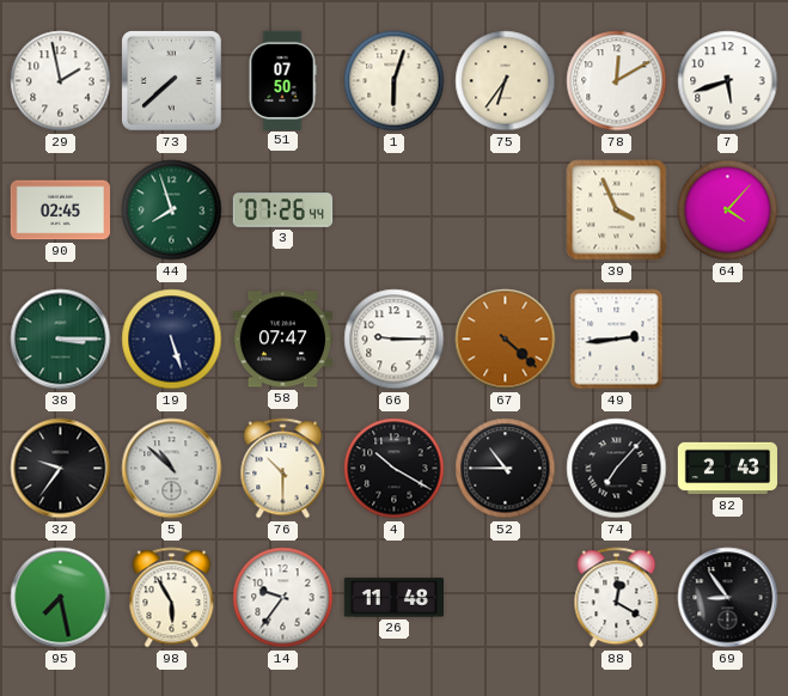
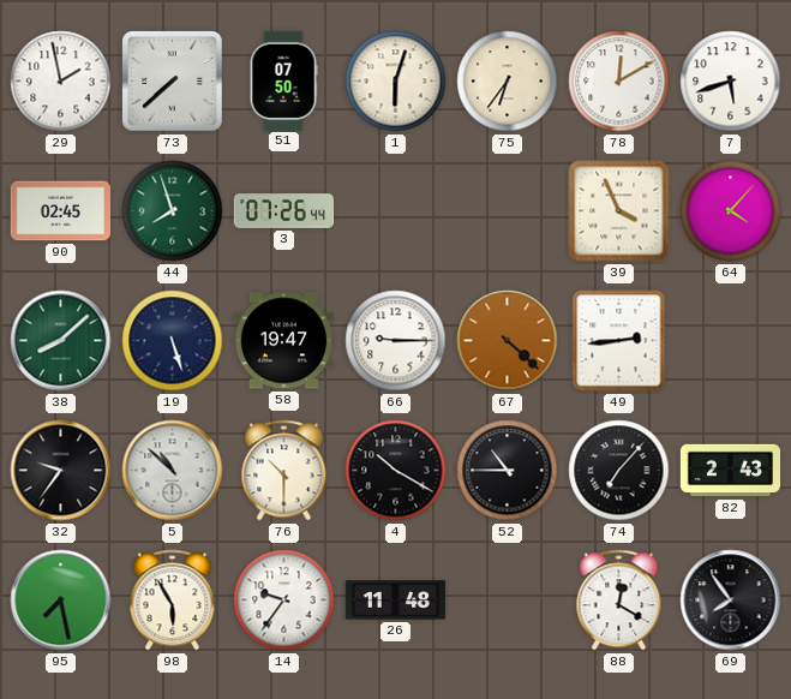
38: 3:15 -> 8:08 (61, 341)
58: 07:47 -> 19:47 (283, 341)
69: 8:54 -> 7:54 (731, 601)
